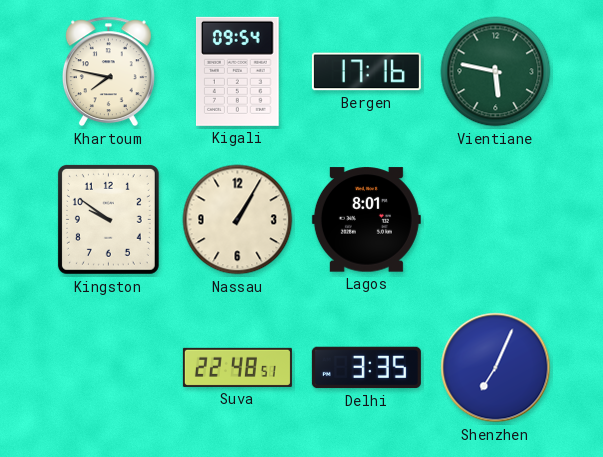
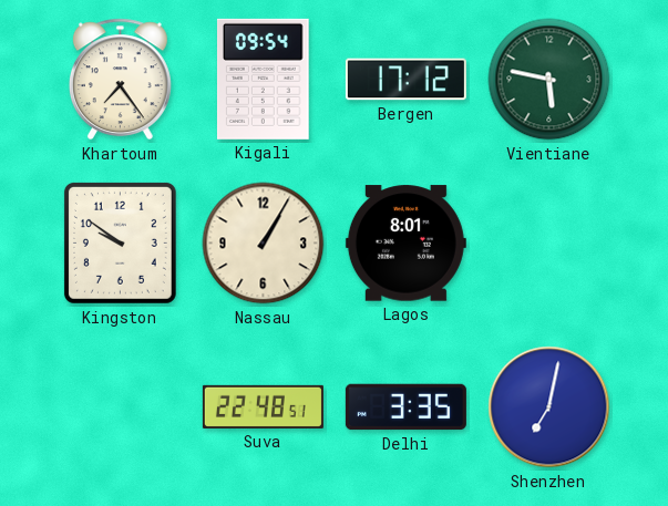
Khartoum: 7:47 -> 7:24 (120, 80)
Bergen: 17:16 -> 17:12 (405, 80)
Shenzhen: 7:04 -> 7:02 (549, 407)
